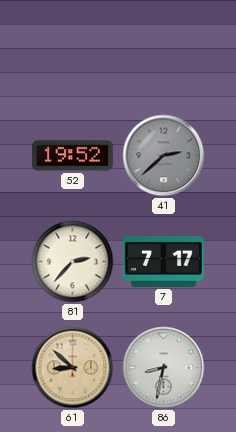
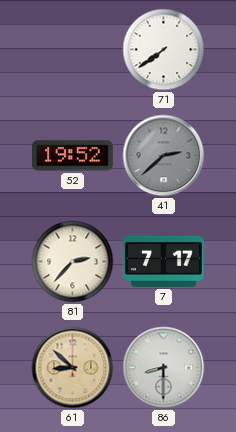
71: none -> 7:39 (164, 50)
86: 8:32 -> 8:30 (164, 368)
